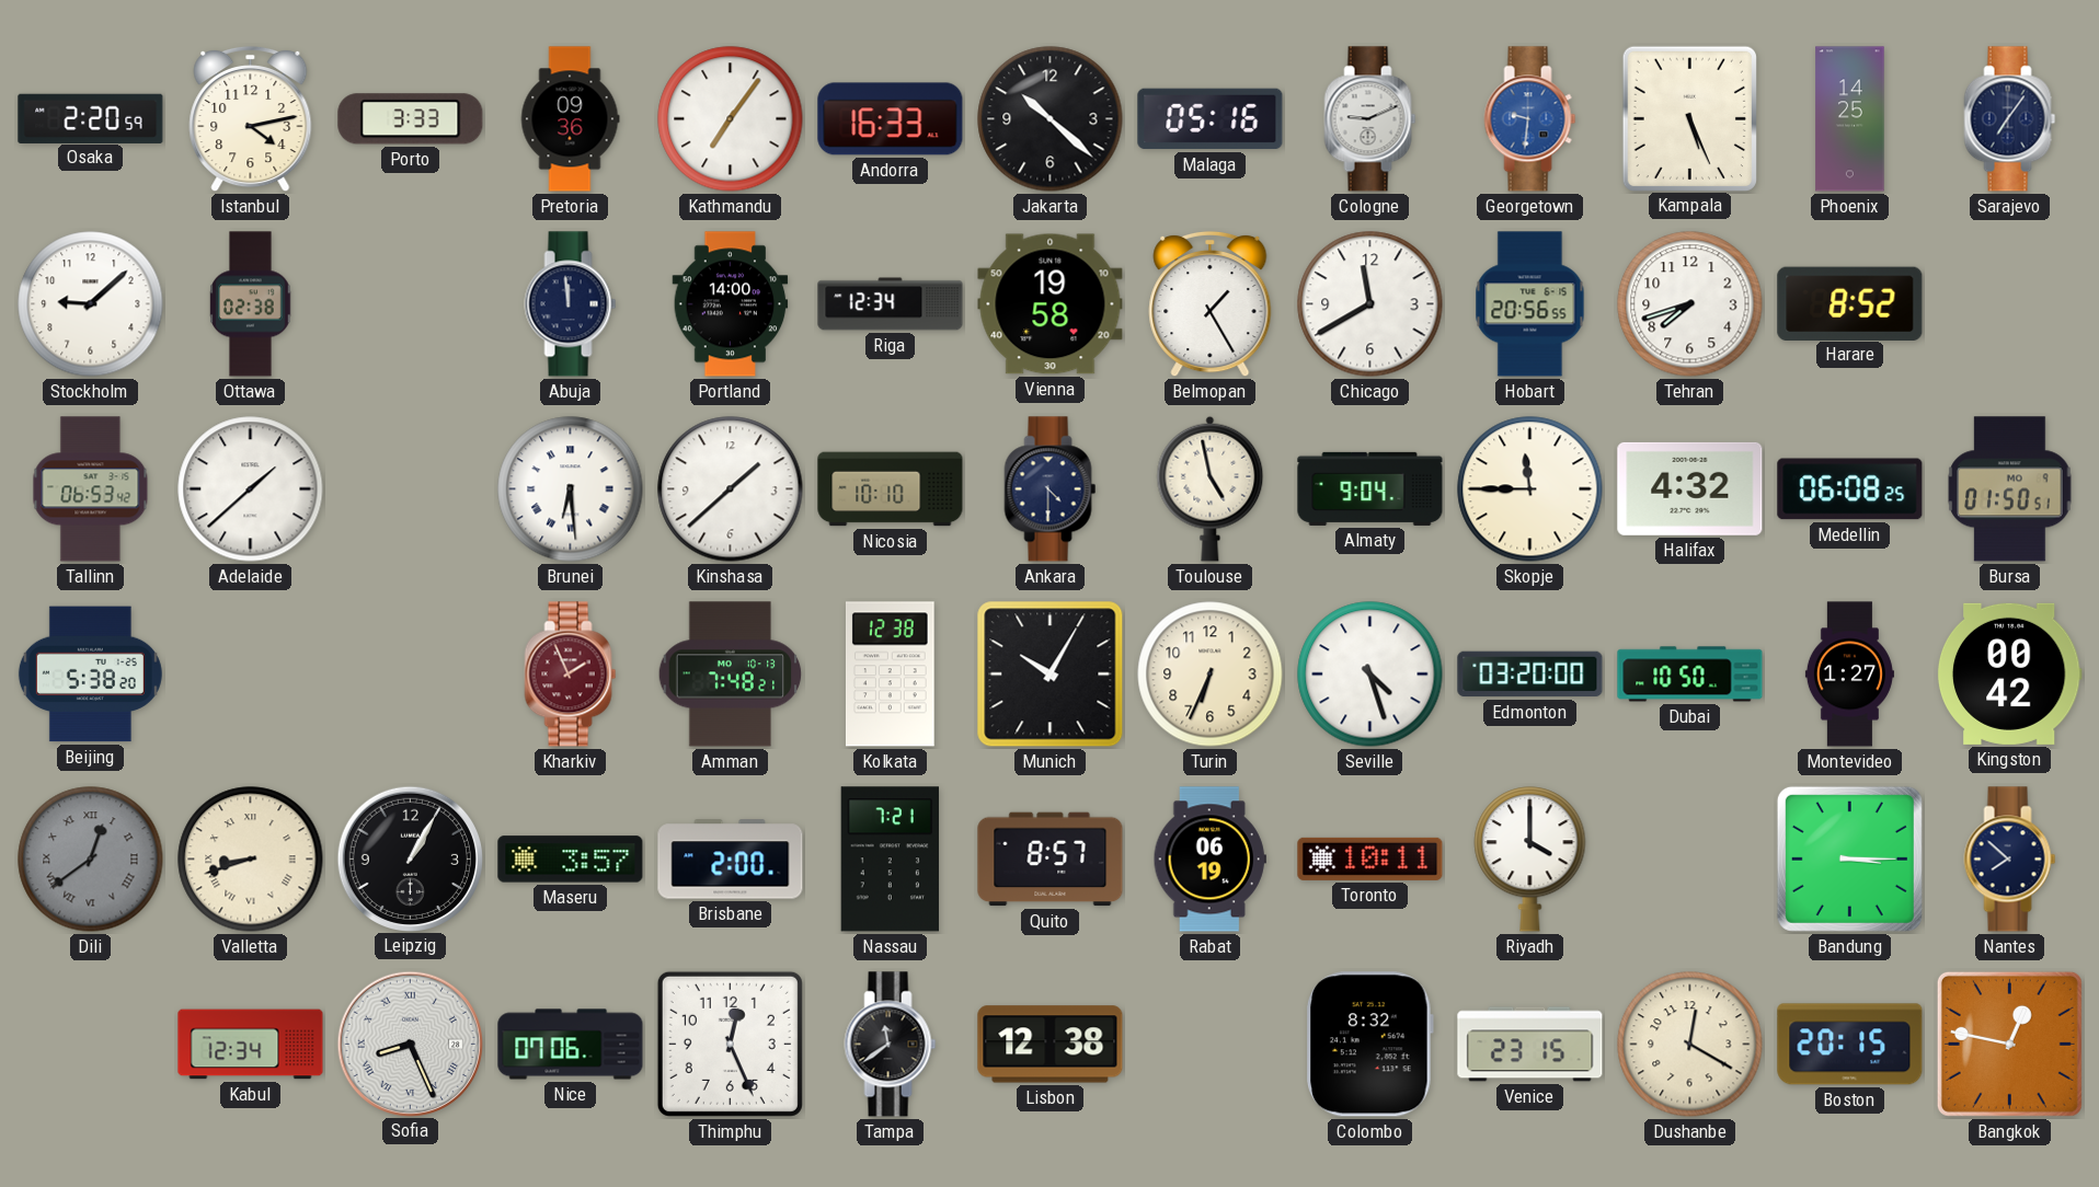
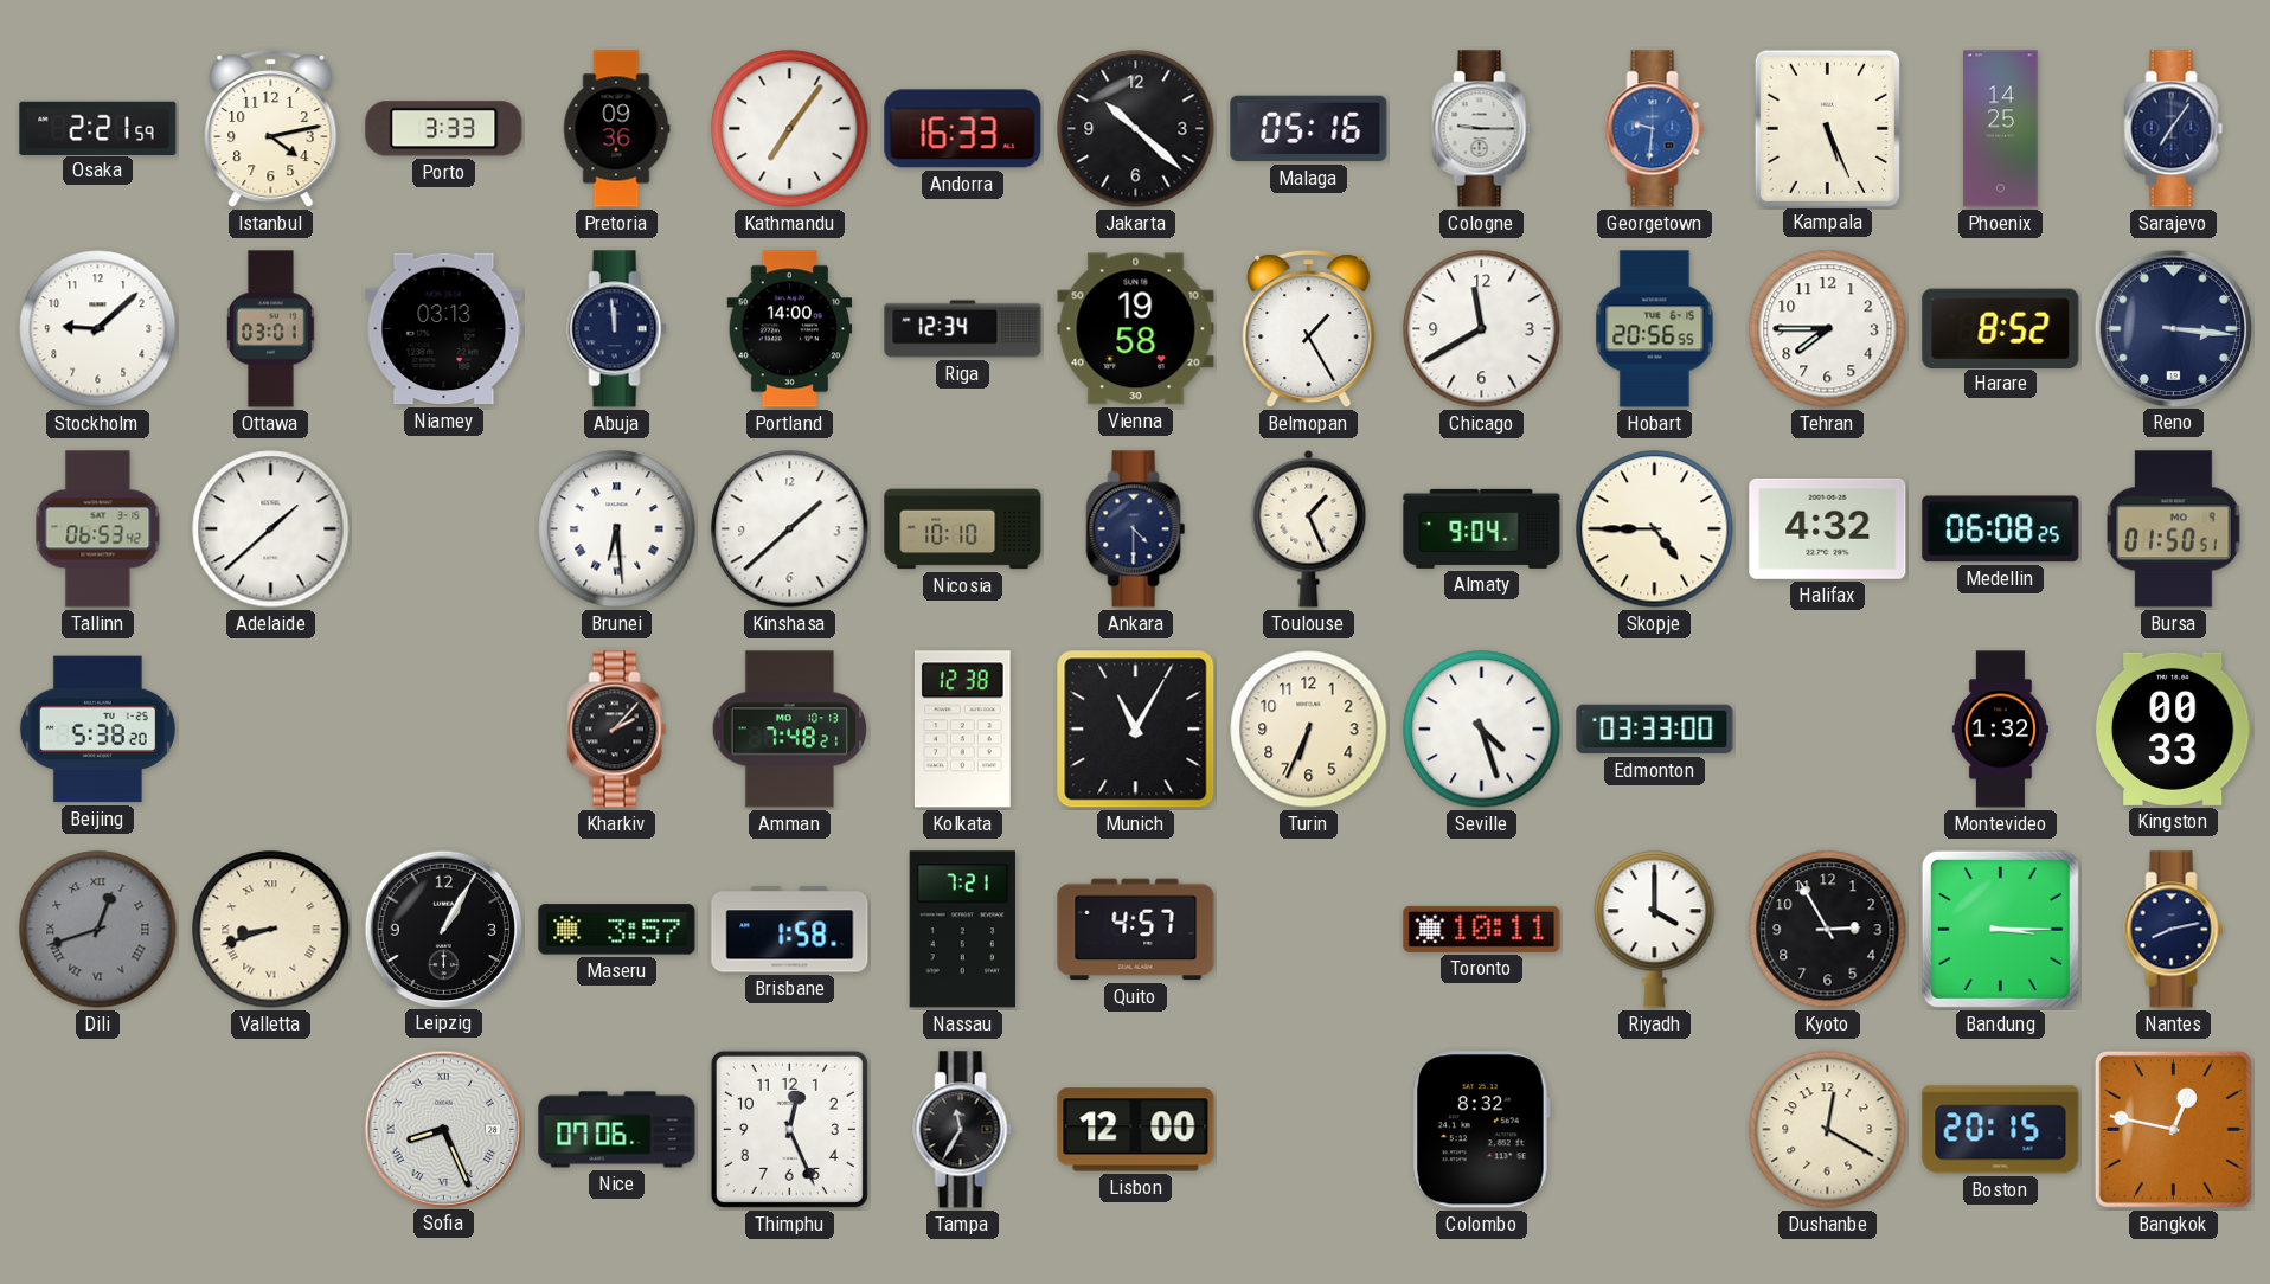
Osaka: 2:20 -> 2:21 (98, 128)
Cologne: 9:11 -> 9:15 (1482, 129)
Ottawa: 02:38 -> 03:01 (271, 329)
Niamey: none -> 03:13 (444, 329)
Tehran: 7:42 -> 7:45 (1828, 329)
Reno: none -> 3:16 (2173, 328)
Toulouse: 4:58 -> 1:26 (1309, 528)
Skopje: 11:45 -> 4:45 (1655, 529)
Kharkiv: 1:56 -> 2:07 (617, 730)
Kharkiv dial: burgundy -> black (617, 730)
Munich: 10:05 -> 11:05 (1136, 730)
Edmonton: 03:20 -> 03:33 (1655, 730)
Dubai: 10:50 -> none (1690, 675)
Montevideo: 1:27 -> 1:32 (2000, 730)
Kingston: 00:42 -> 00:33 (2173, 728)
Dili: 12:39 -> 12:42 (98, 930)
Brisbane: 2:00 -> 1:58 (790, 930)
Quito: 8:57 -> 4:57 (1136, 930)
Rabat: 06:19 -> none (1209, 860)
Kyoto: none -> 2:55 (1828, 930)
Nantes: 7:52 -> 8:13 (2174, 930)
Kabul: 12:34 -> none (251, 1045)
Tampa: 11:39 -> 11:35 (963, 1130)
Lisbon: 12:38 -> 12:00 (1136, 1130)
Venice: 23:15 -> none (1530, 1045)
